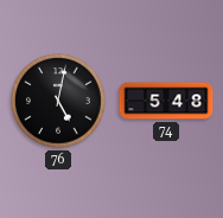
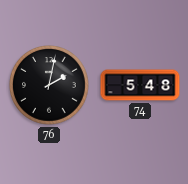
76: 5:02 -> 2:02 (49, 85)
